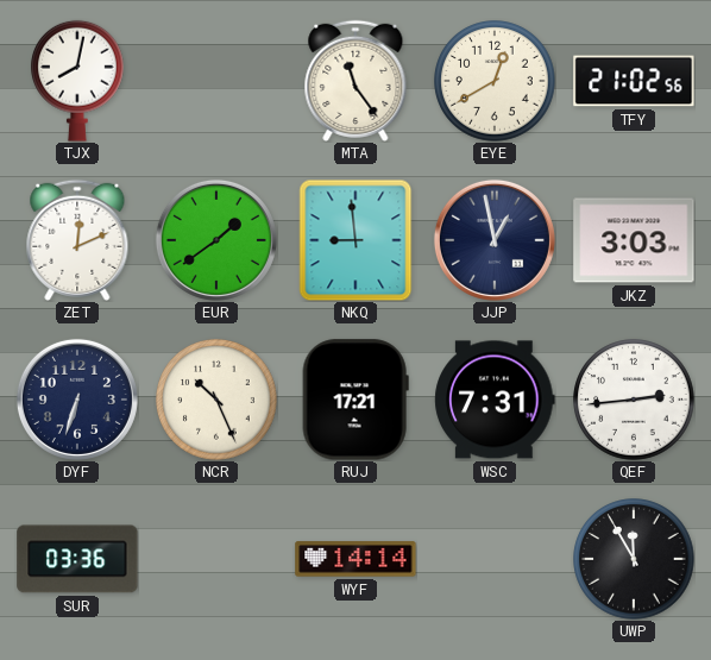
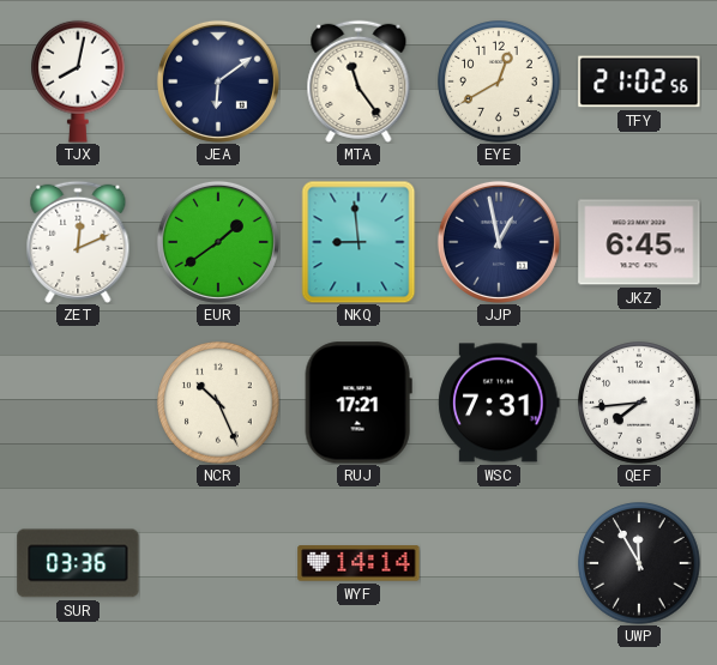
JEA: none -> 6:09 (218, 81)
JKZ: 3:03 -> 6:45 (639, 242)
DYF: 6:33 -> none (77, 400)
QEF: 2:44 -> 7:44 (639, 403)
